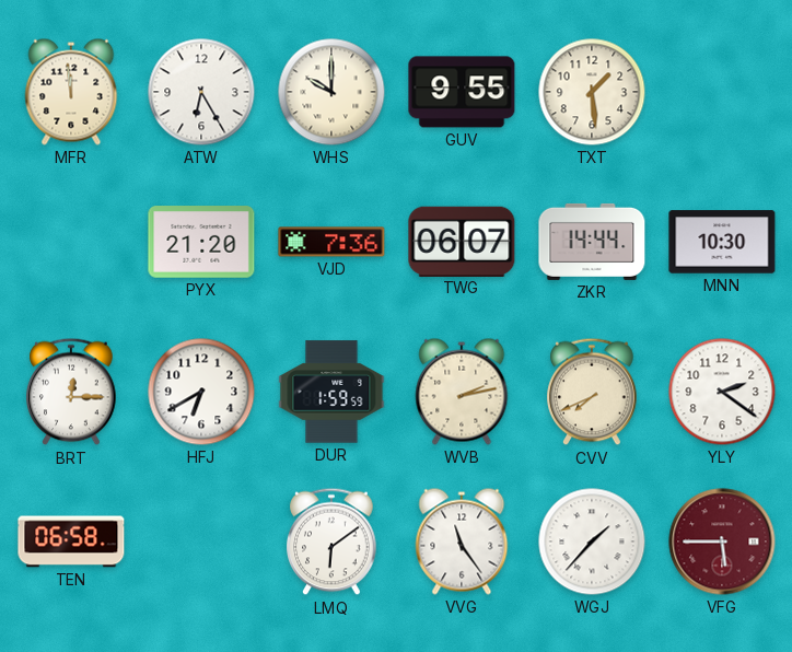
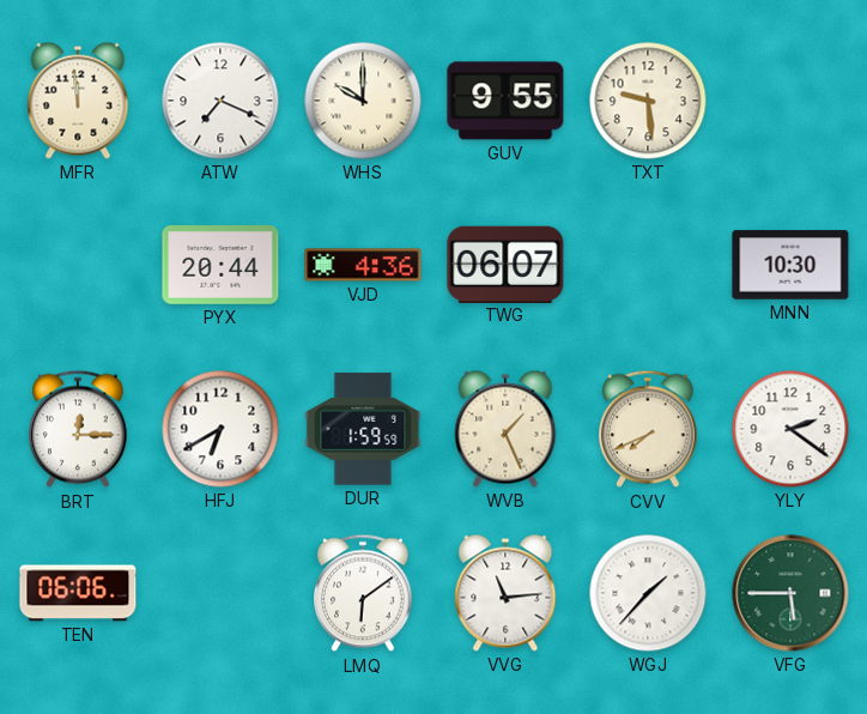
ATW: 6:25 -> 7:19 (220, 101)
TXT: 1:29 -> 9:29 (648, 101)
PYX: 21:20 -> 20:44 (220, 265)
VJD: 7:36 -> 4:36 (363, 265)
ZKR: 14:44 -> none (592, 242)
WVB: 2:13 -> 1:26 (505, 429)
TEN: 06:58 -> 06:06 (78, 593)
VVG: 11:24 -> 11:14 (505, 593)
VFG dial: burgundy -> green (790, 593)
